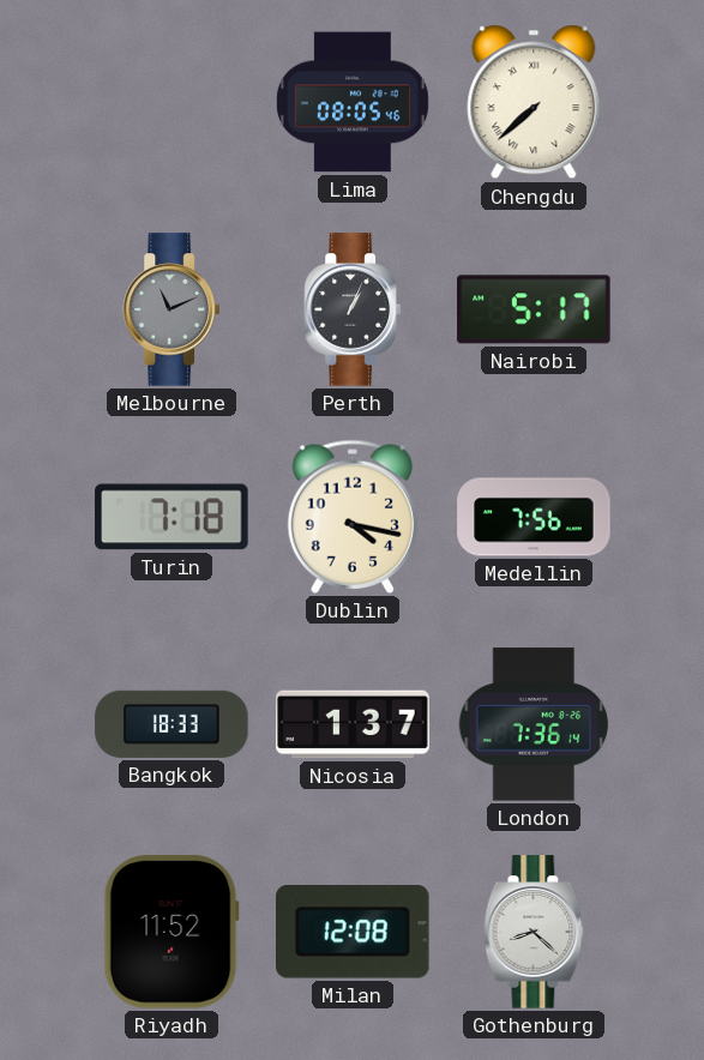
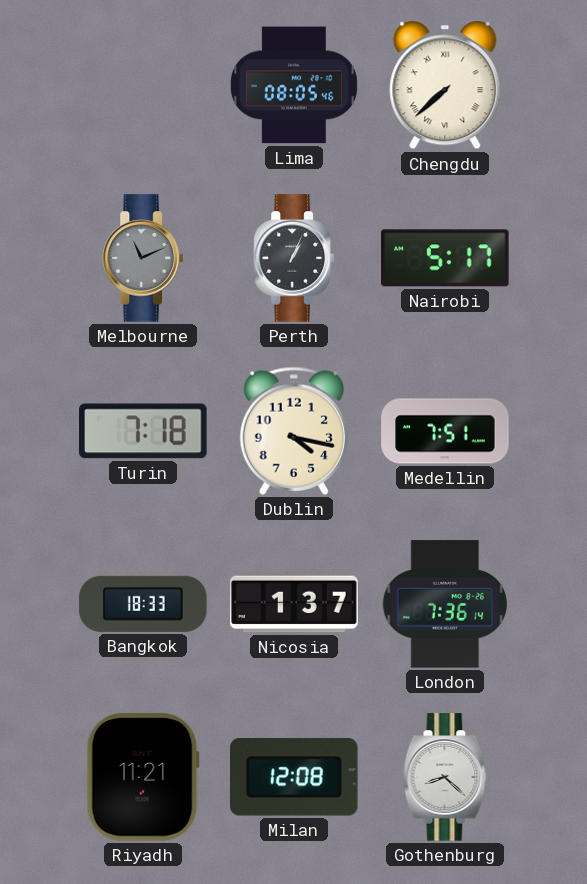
Medellin: 7:56 -> 7:51 (445, 431)
Riyadh: 11:52 -> 11:21 (143, 777)
